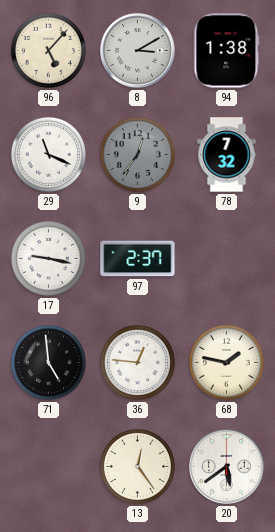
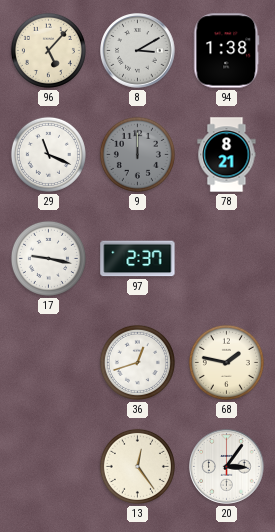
9: 12:36 -> 12:00 (137, 154)
78: 7:32 -> 8:21 (227, 155)
71: 4:59 -> none (48, 362)
36: 12:46 -> 12:42 (137, 362)
20: 5:39 -> 3:06 (227, 467)
